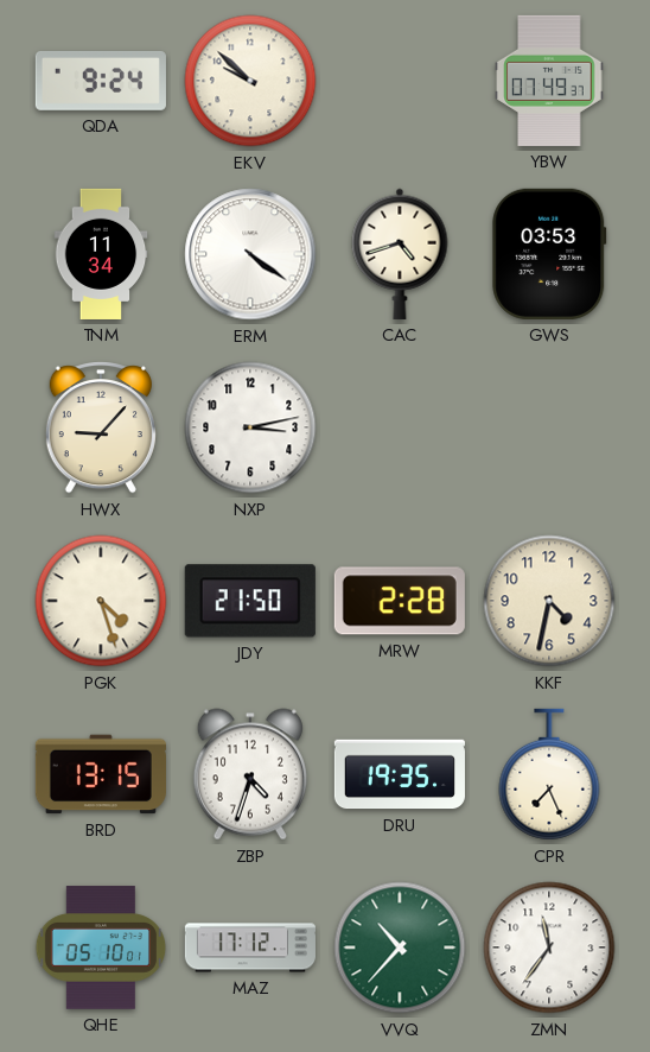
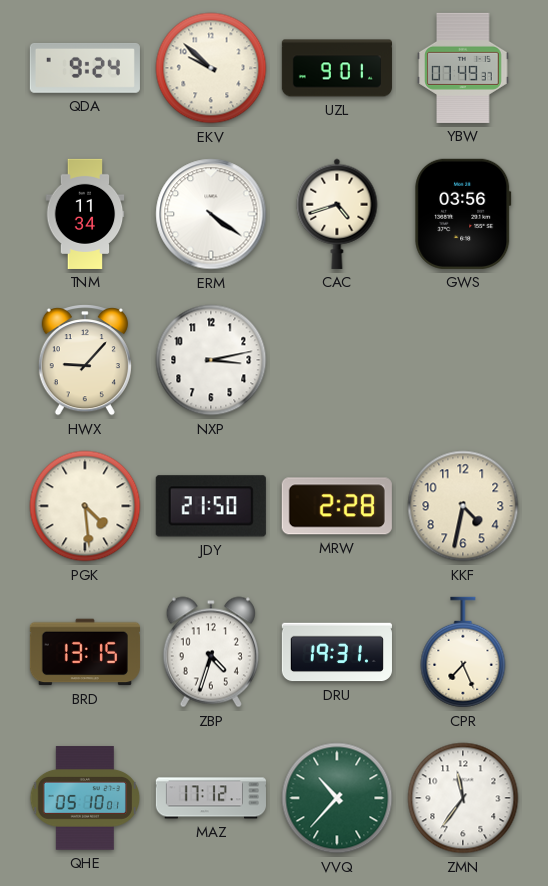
UZL: none -> 9:01 (337, 68)
GWS: 03:53 -> 03:56 (463, 214)
PGK: 4:27 -> 4:29 (85, 506)
DRU: 19:35 -> 19:31 (337, 652)
